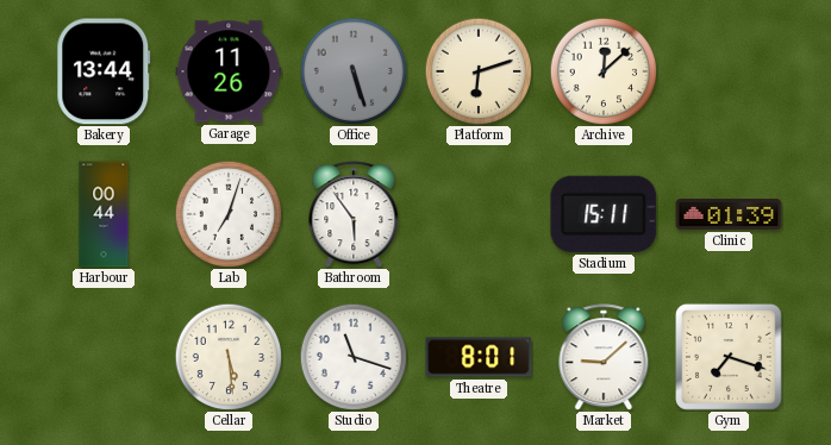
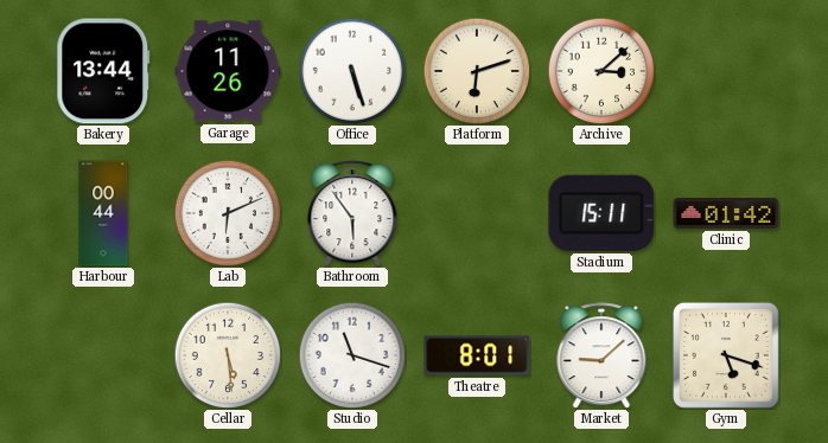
Office dial: grey -> white (352, 71)
Archive: 12:08 -> 3:08 (601, 71)
Lab: 7:03 -> 6:11 (228, 213)
Clinic: 01:39 -> 01:42 (726, 213)
Gym: 7:18 -> 5:18 (727, 357)
